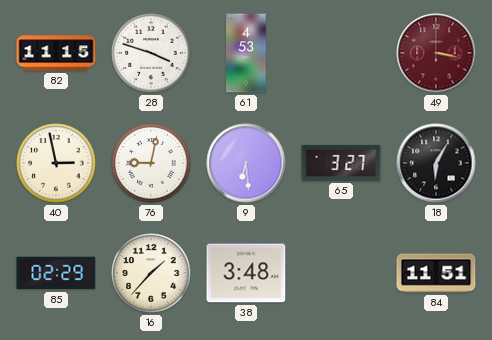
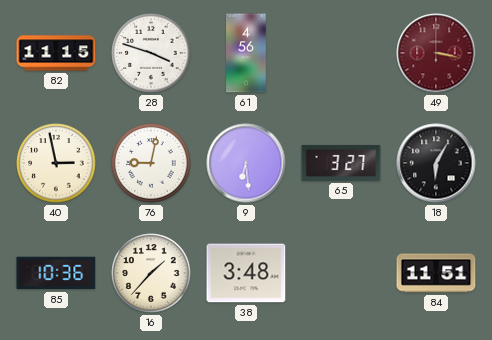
61: 4:53 -> 4:56 (246, 53)
85: 02:29 -> 10:36 (56, 273)
